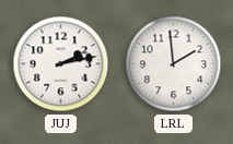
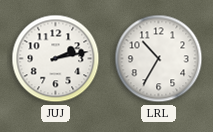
LRL: 1:59 -> 10:35 (159, 59)
